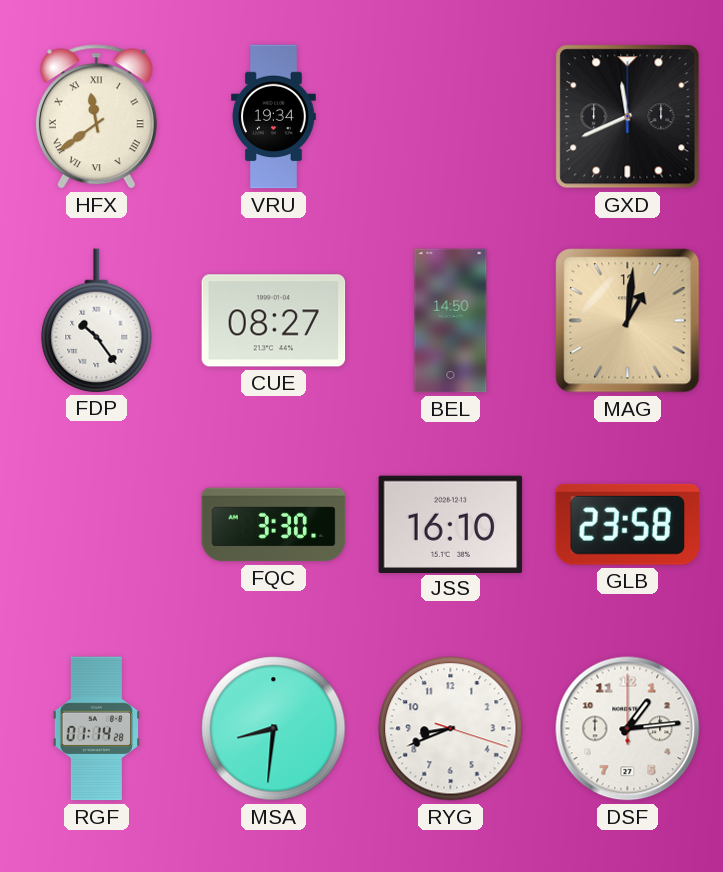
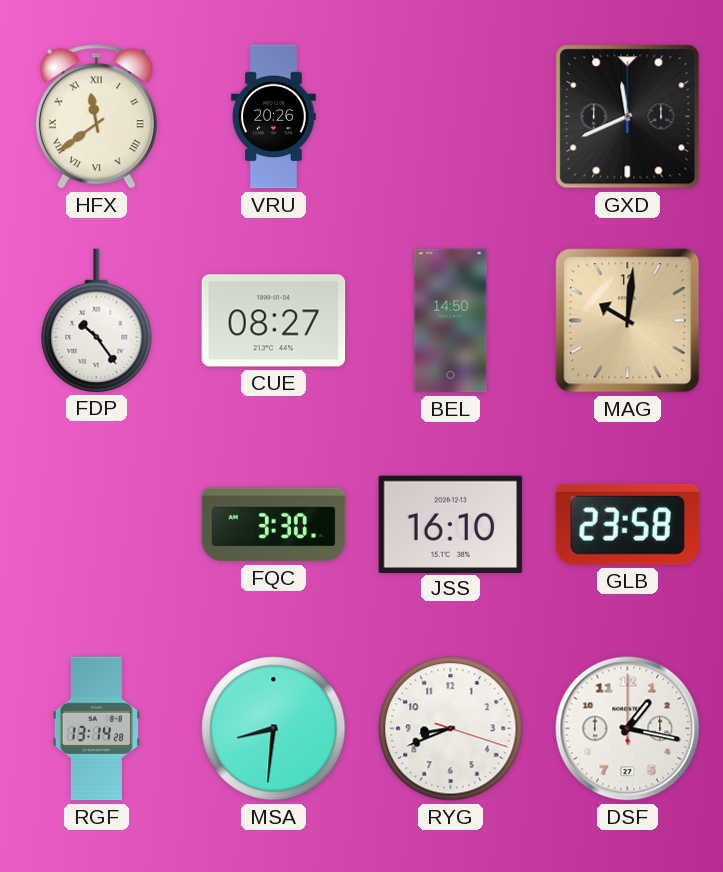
VRU: 19:34 -> 20:26 (274, 117)
MAG: 1:01 -> 10:01 (628, 321)
RGF: 01:14 -> 13:14 (96, 729)
DSF: 1:14 -> 1:17 (628, 729)
